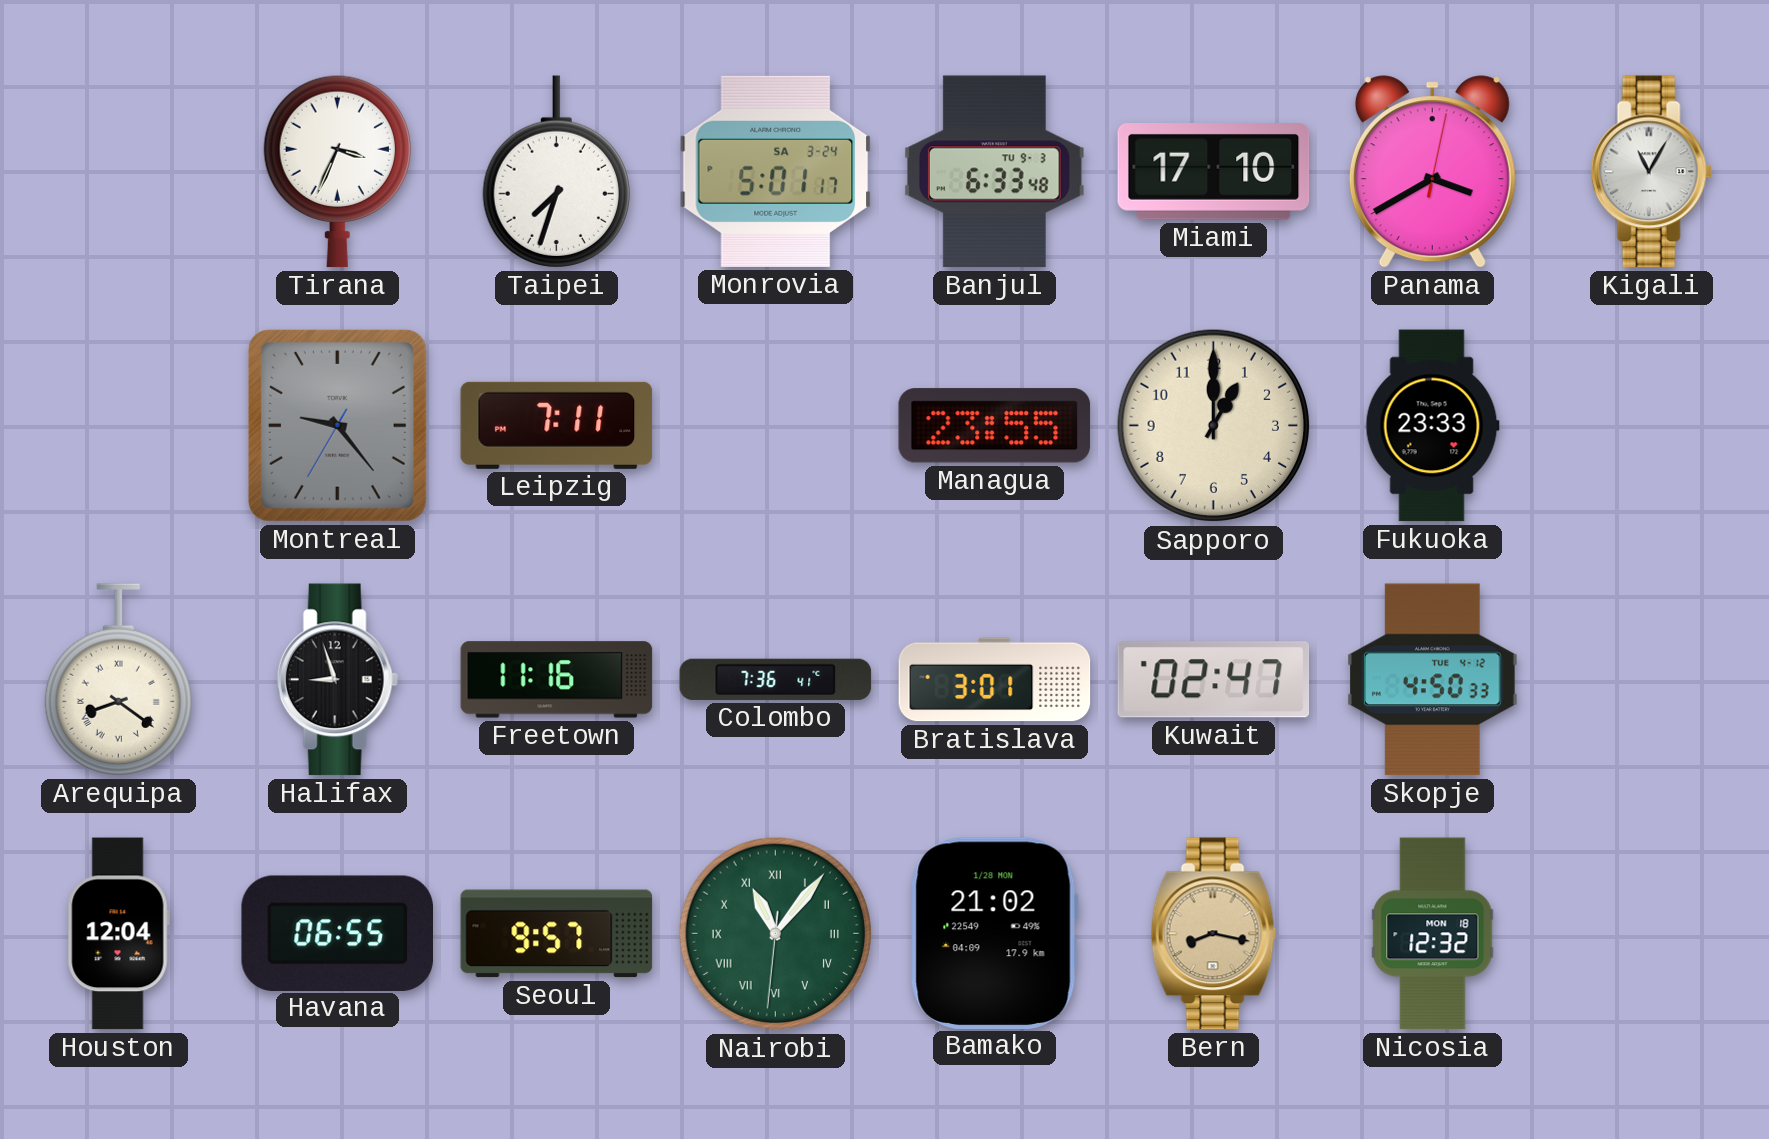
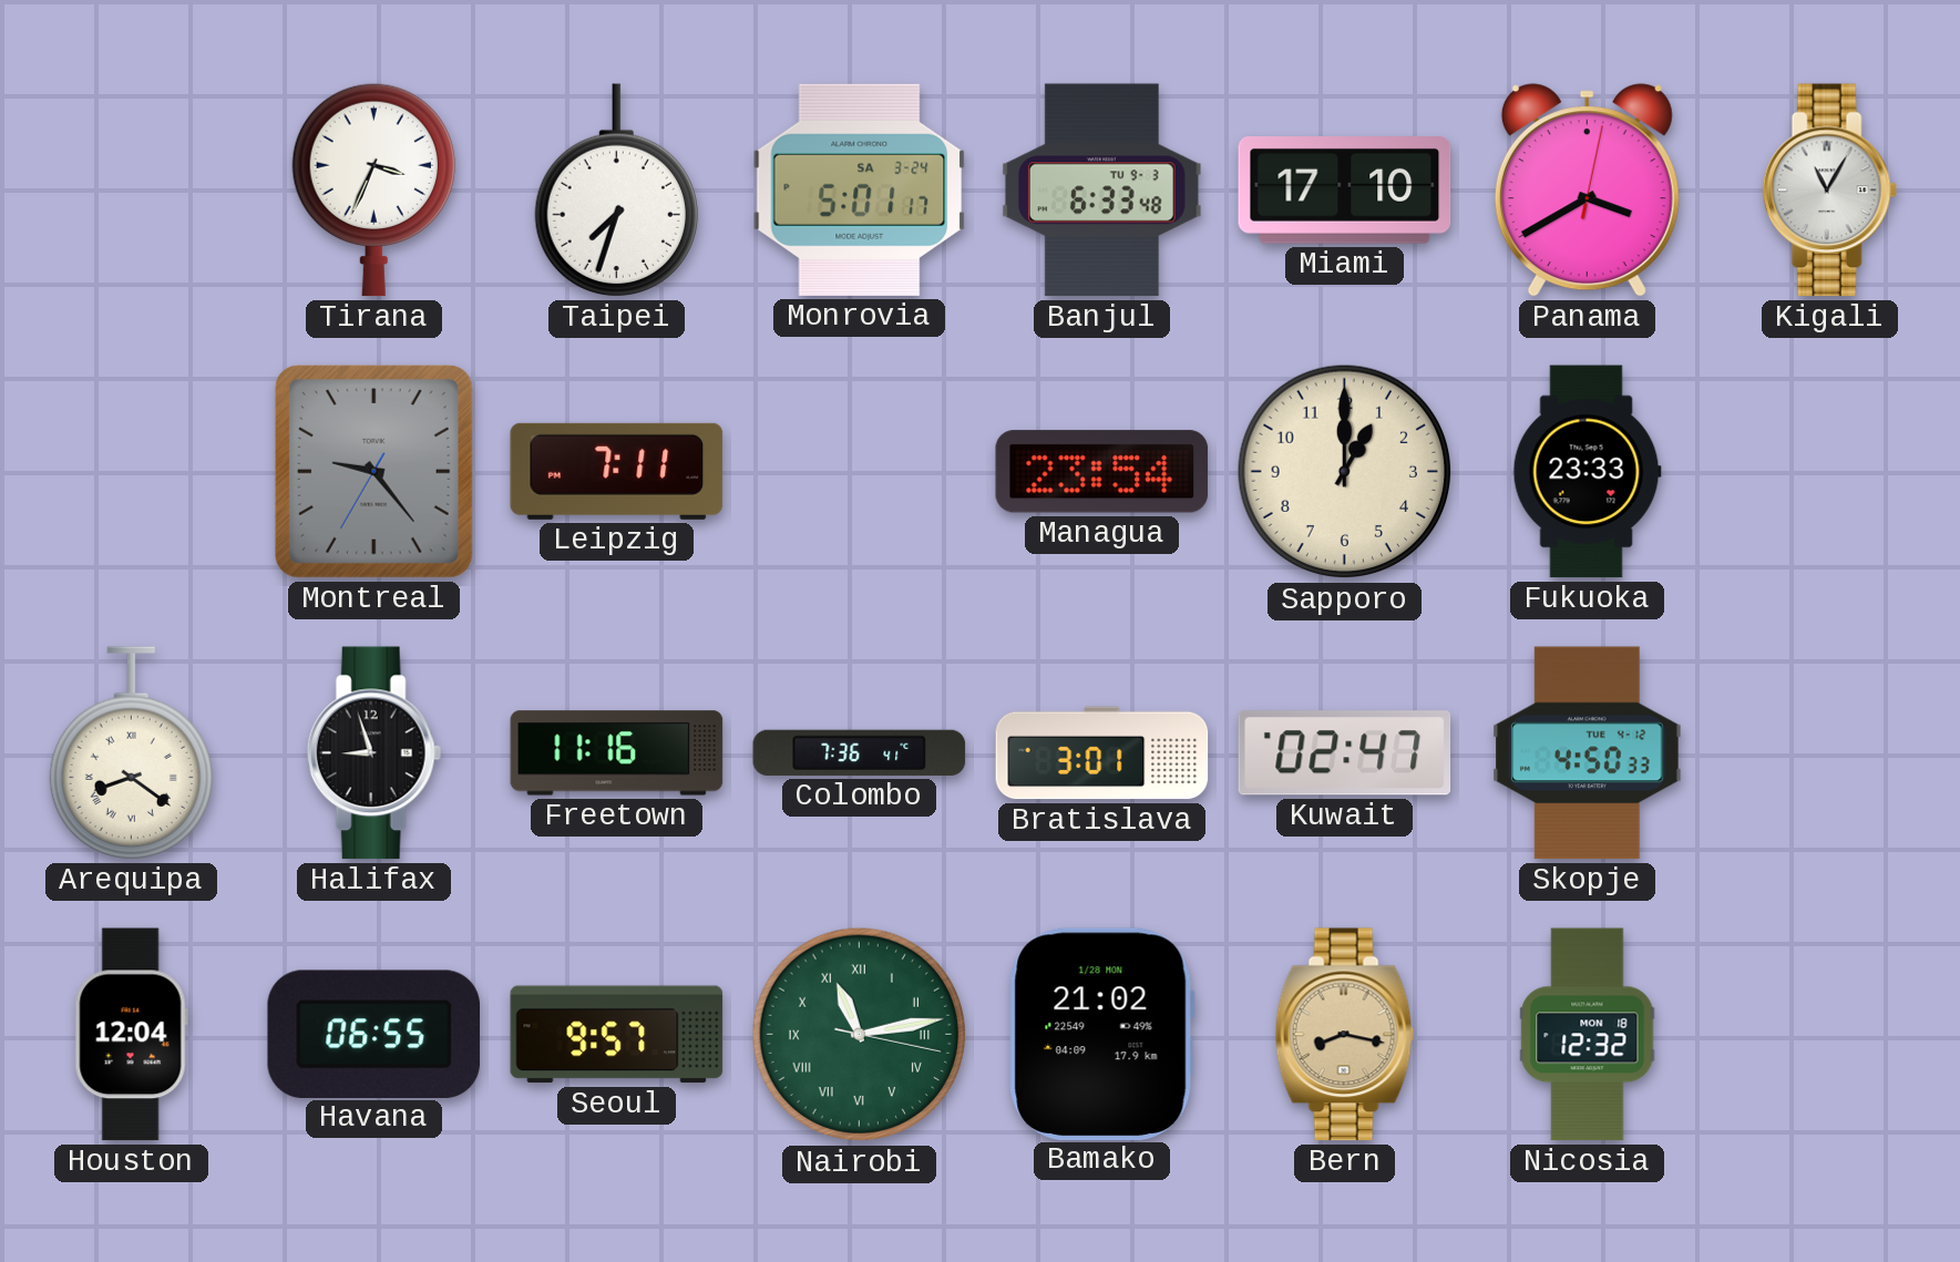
Managua: 23:55 -> 23:54 (1102, 472)
Nairobi: 11:06 -> 11:13 (860, 1035)
